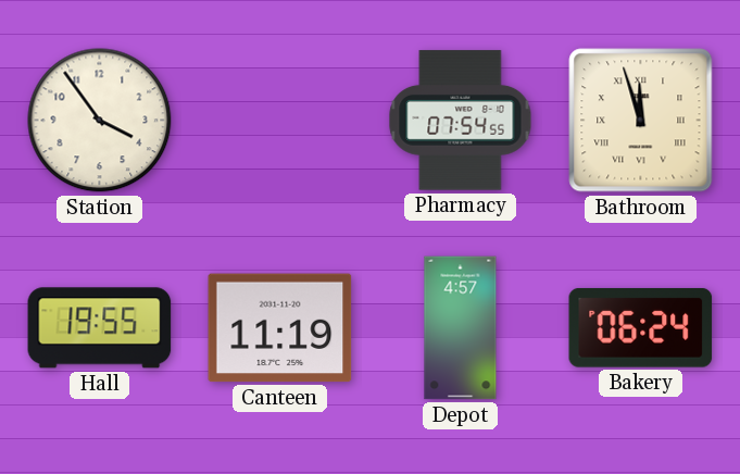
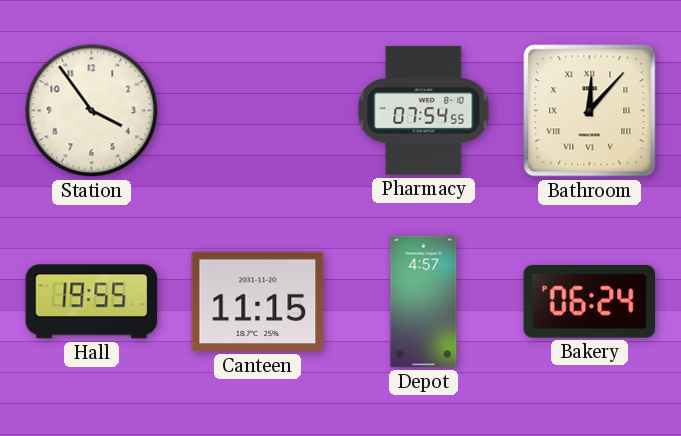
Bathroom: 11:57 -> 12:07 (590, 111)
Canteen: 11:19 -> 11:15 (258, 302)
